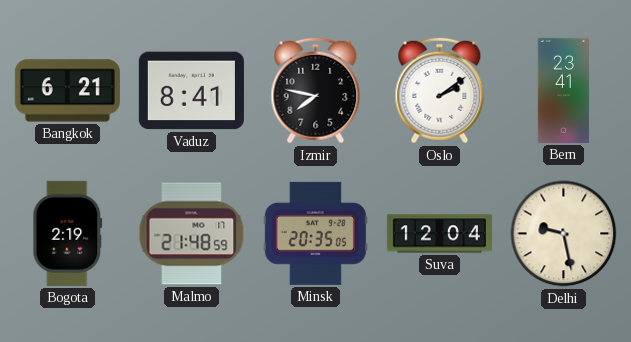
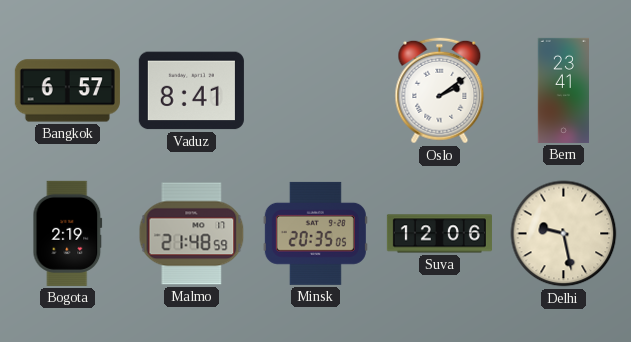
Bangkok: 6:21 -> 6:57 (67, 91)
Izmir: 7:47 -> none (316, 91)
Suva: 12:04 -> 12:06 (439, 234)
